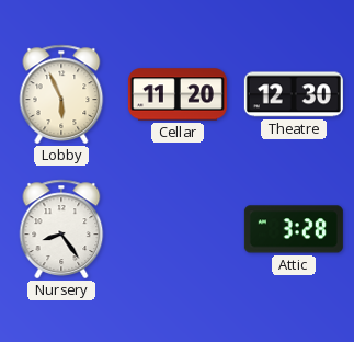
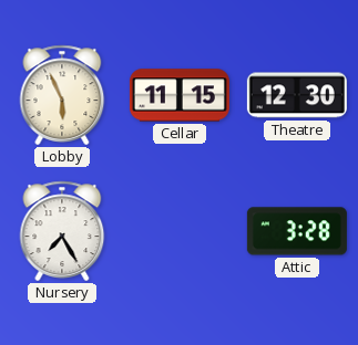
Cellar: 11:20 -> 11:15 (180, 95)
Nursery: 8:24 -> 7:25 (62, 231)
